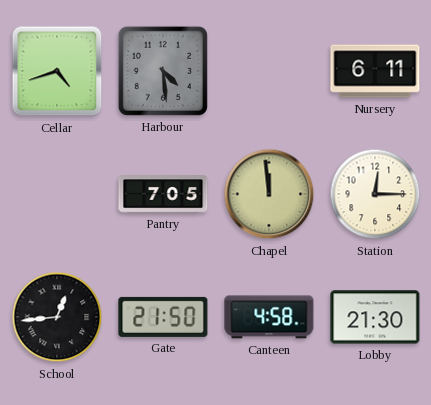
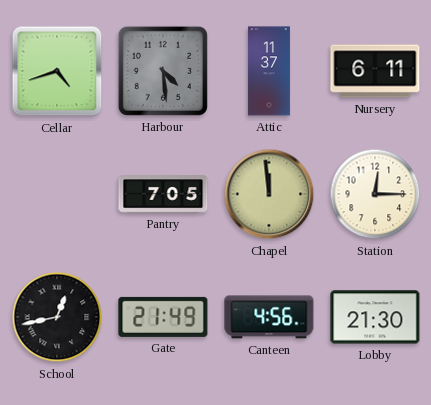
Attic: none -> 11:37 (269, 71)
School: 12:44 -> 12:43 (57, 317)
Gate: 21:50 -> 21:49 (163, 317)
Canteen: 4:58 -> 4:56 (269, 317)
